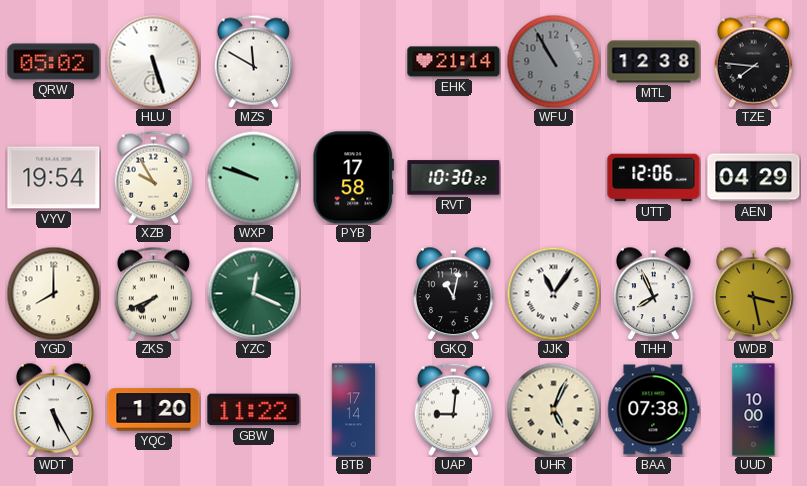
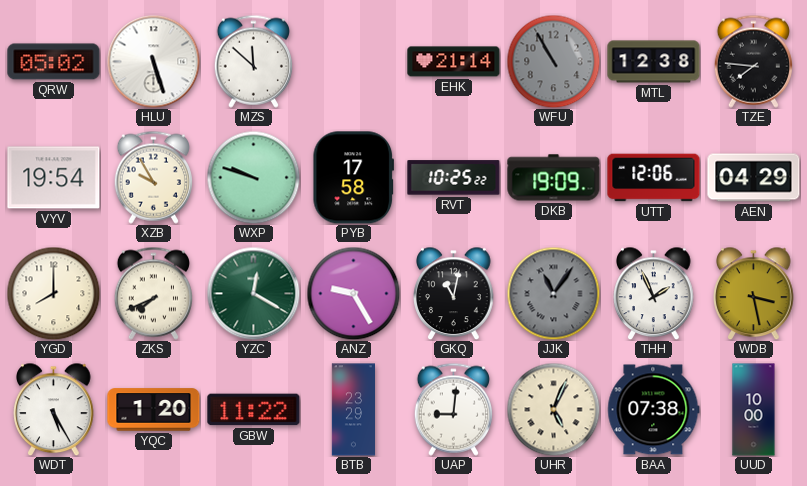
MZS: 11:50 -> 11:52 (253, 61)
RVT: 10:30 -> 10:25 (454, 178)
DKB: none -> 19:09 (554, 178)
YZC: 12:19 -> 12:20 (253, 293)
ANZ: none -> 9:25 (353, 293)
JJK dial: white -> grey (553, 293)
THH: 7:56 -> 1:56 (654, 293)
BTB: 17:14 -> 23:29 (353, 410)
